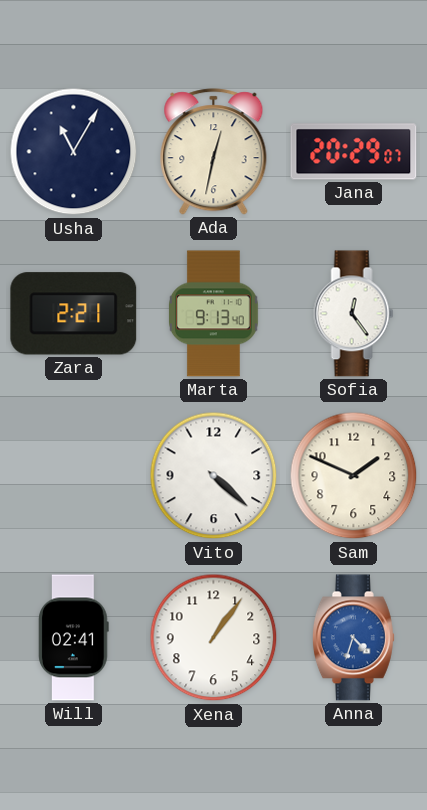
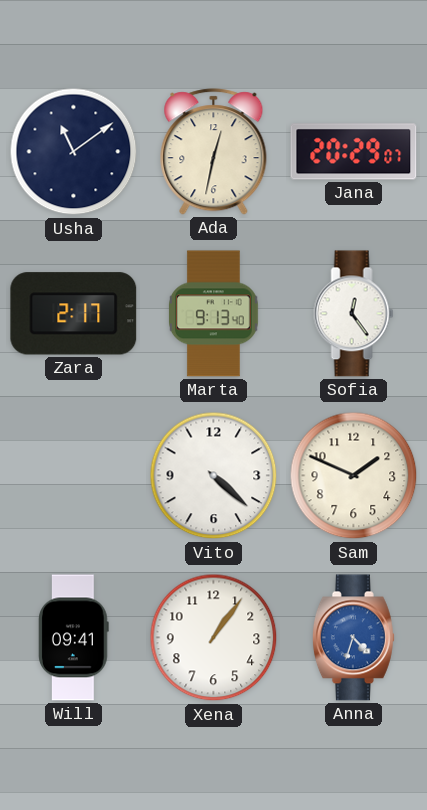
Usha: 11:05 -> 11:09 (74, 152)
Zara: 2:21 -> 2:17 (74, 314)
Will: 02:41 -> 09:41 (74, 638)
